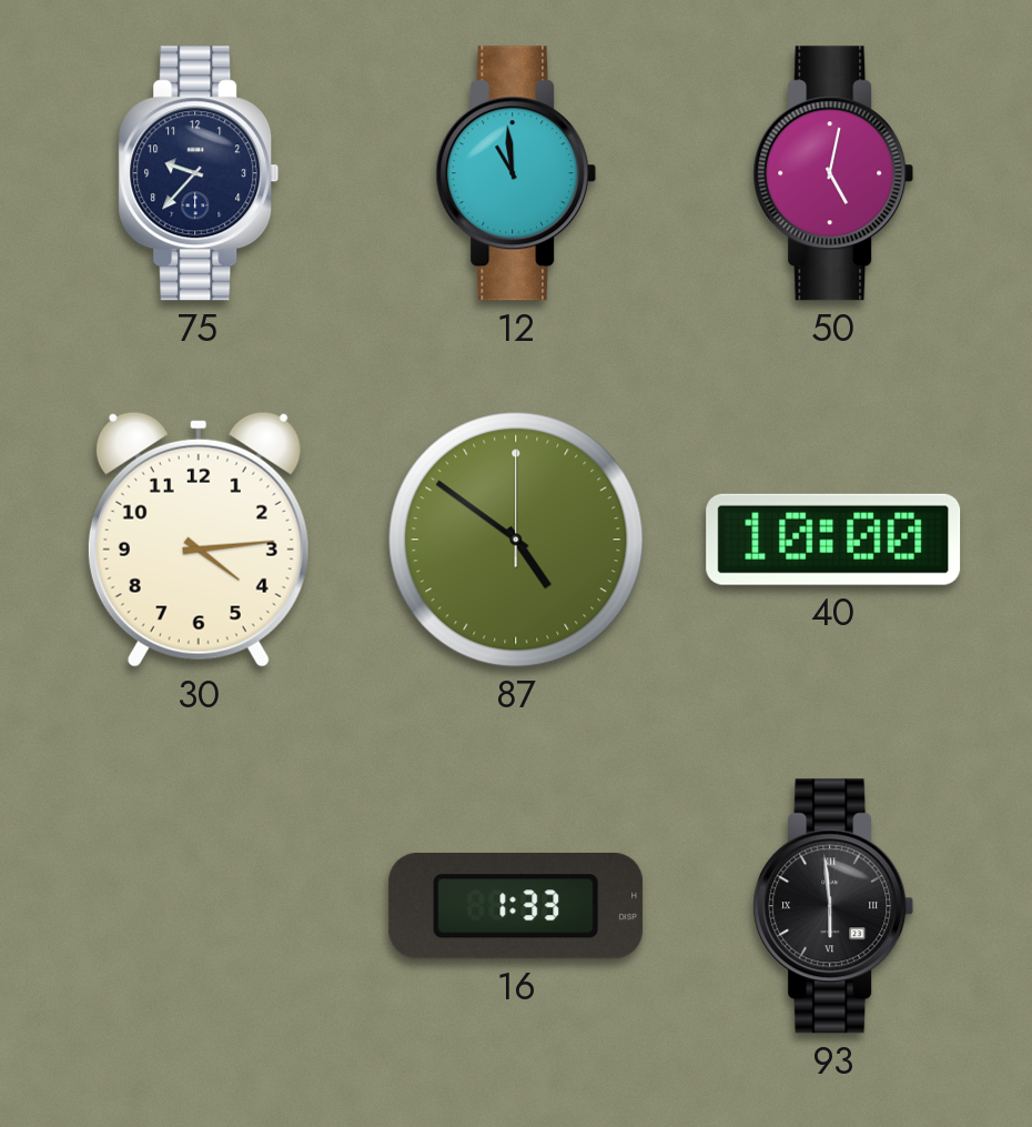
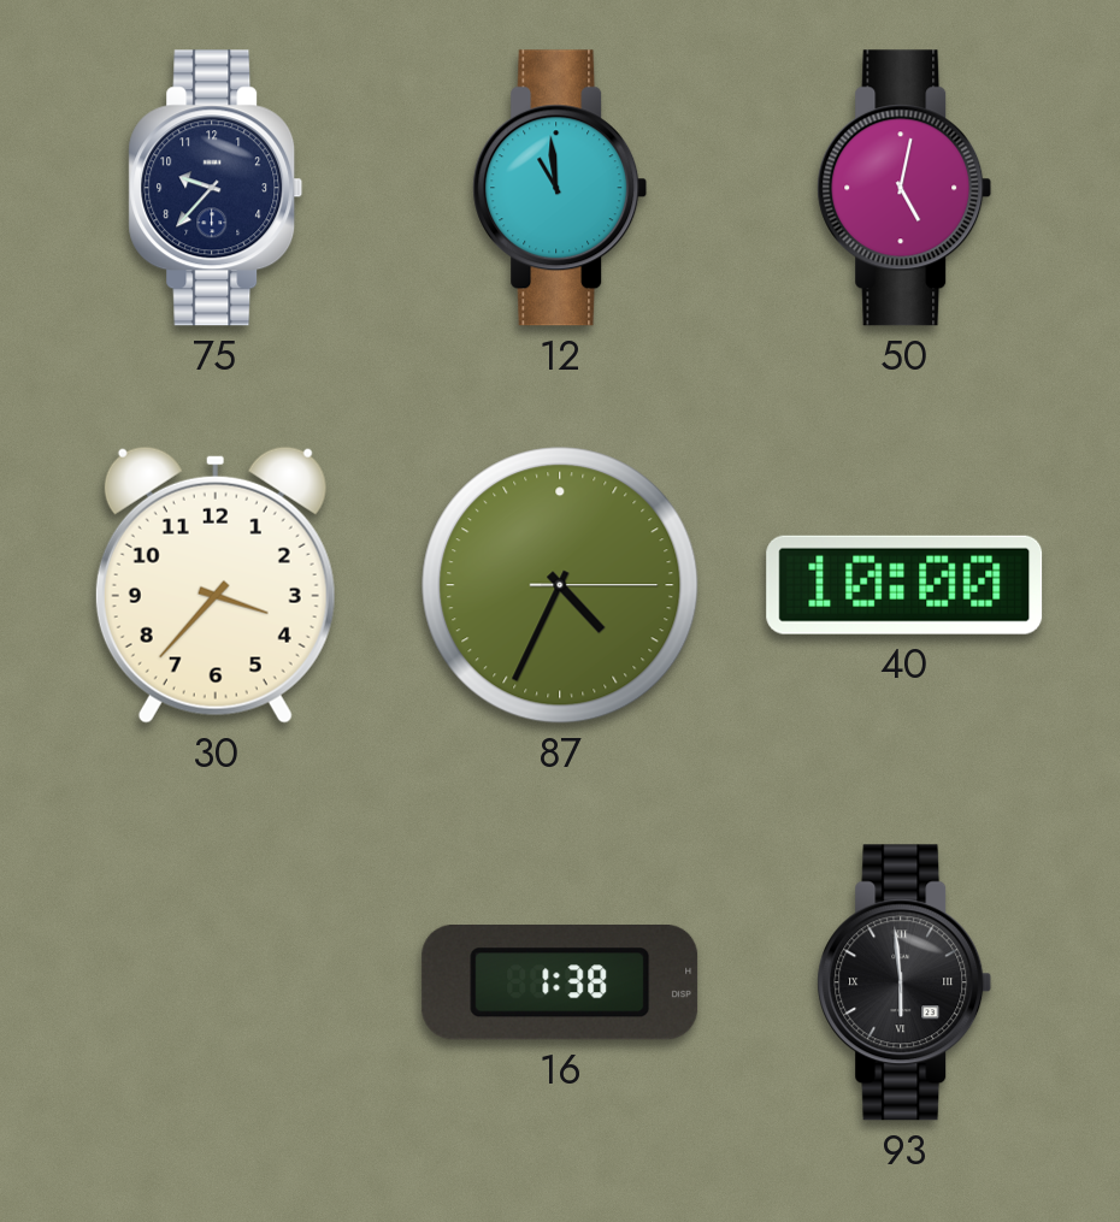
30: 4:14 -> 3:37 (216, 585)
87: 4:51 -> 4:34 (560, 585)
16: 1:33 -> 1:38 (560, 984)
